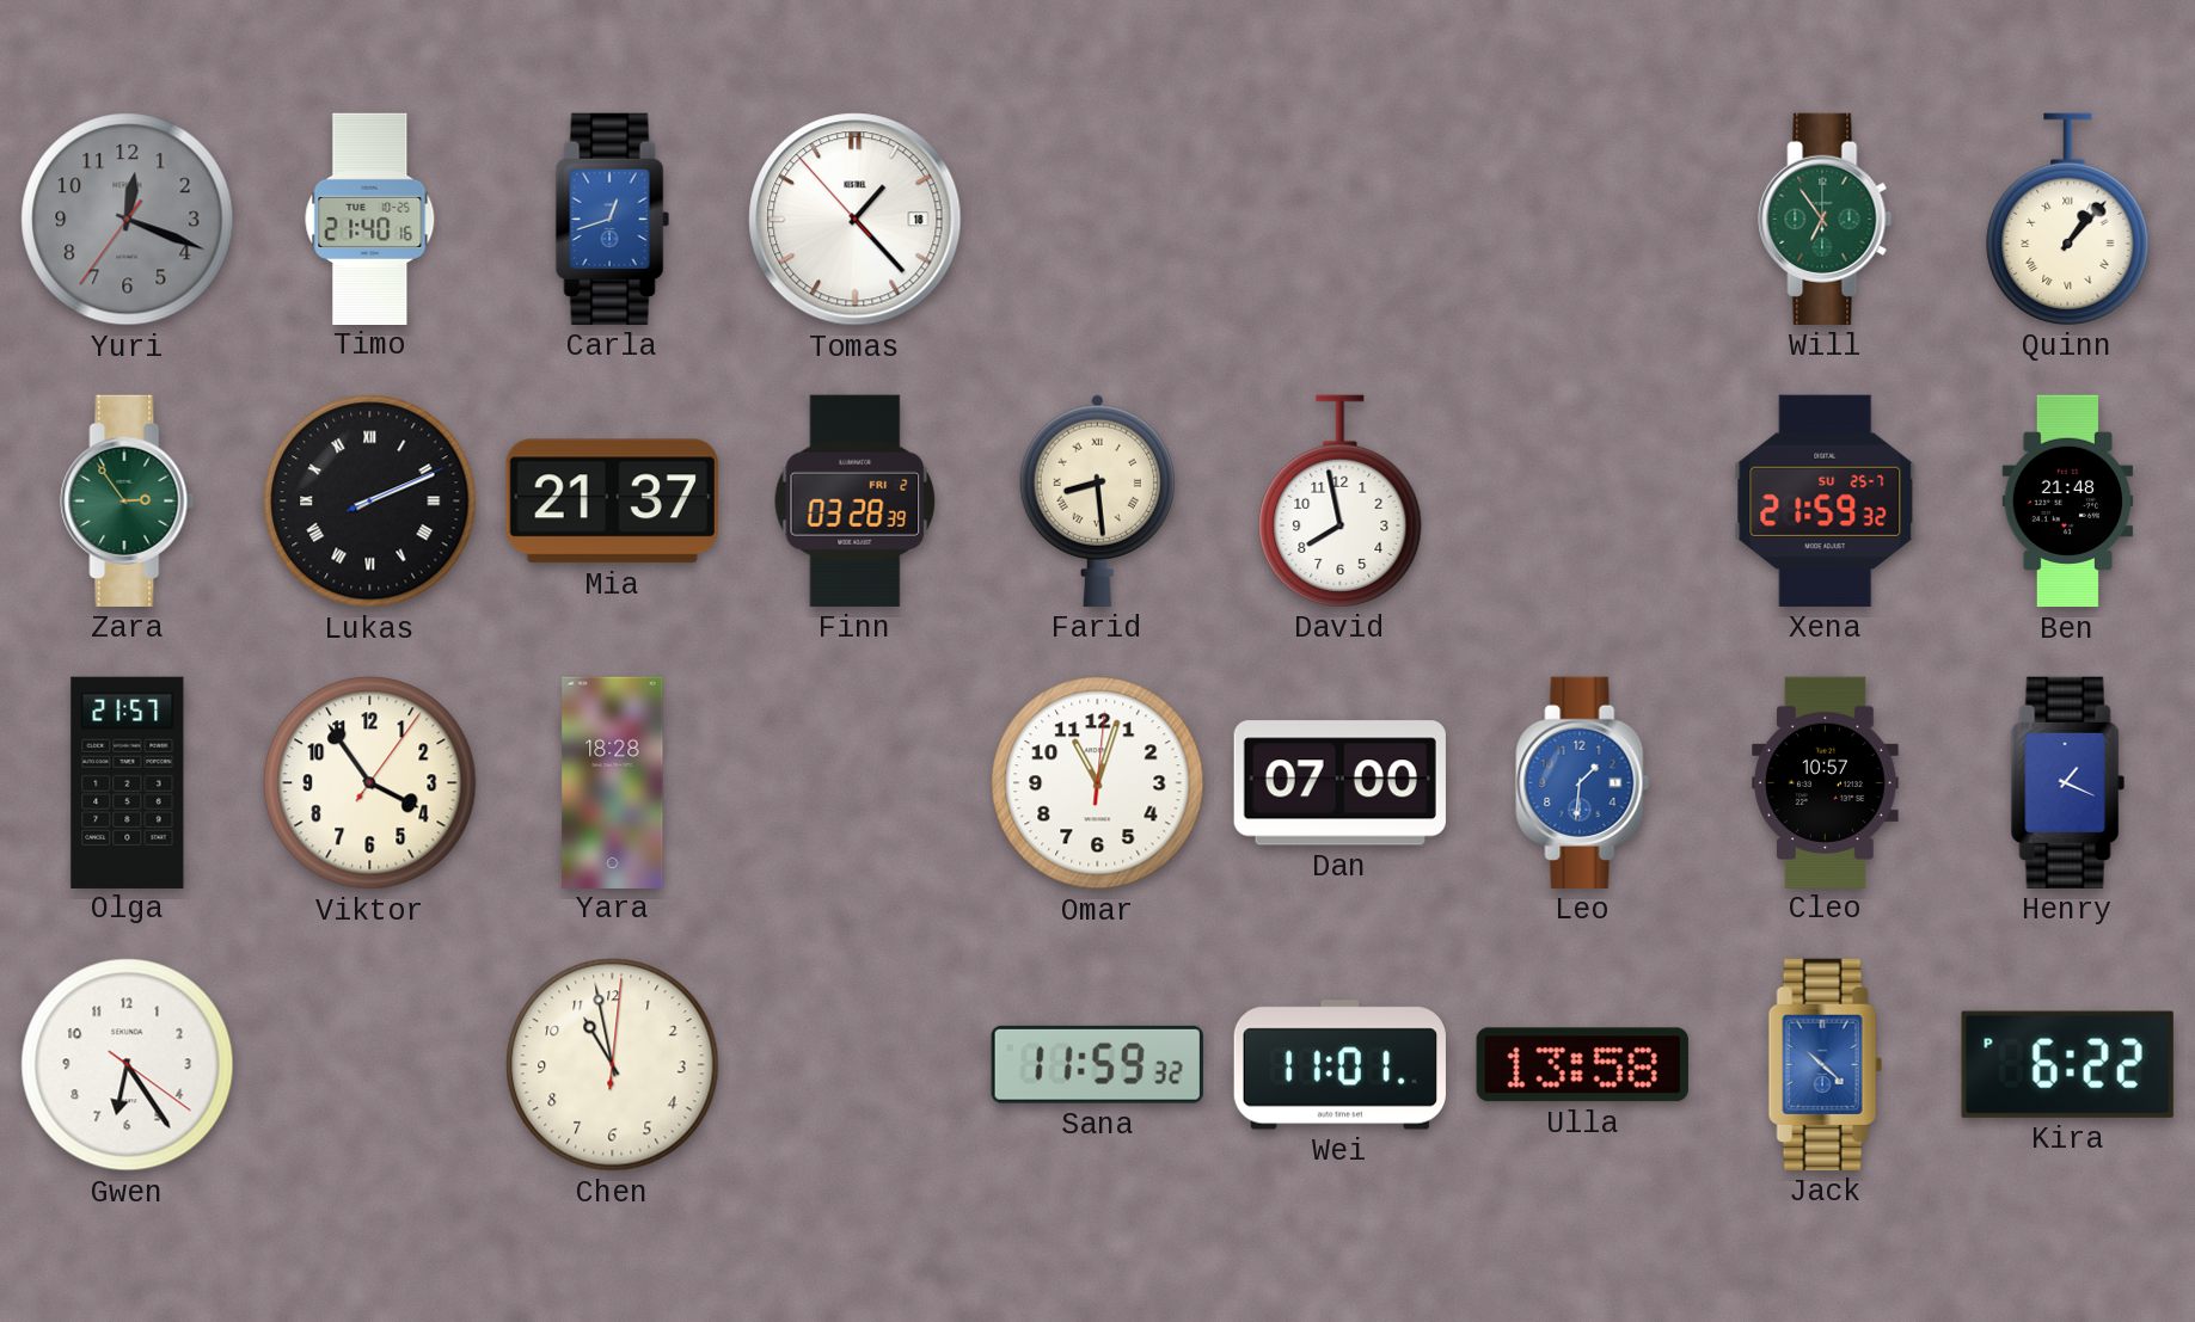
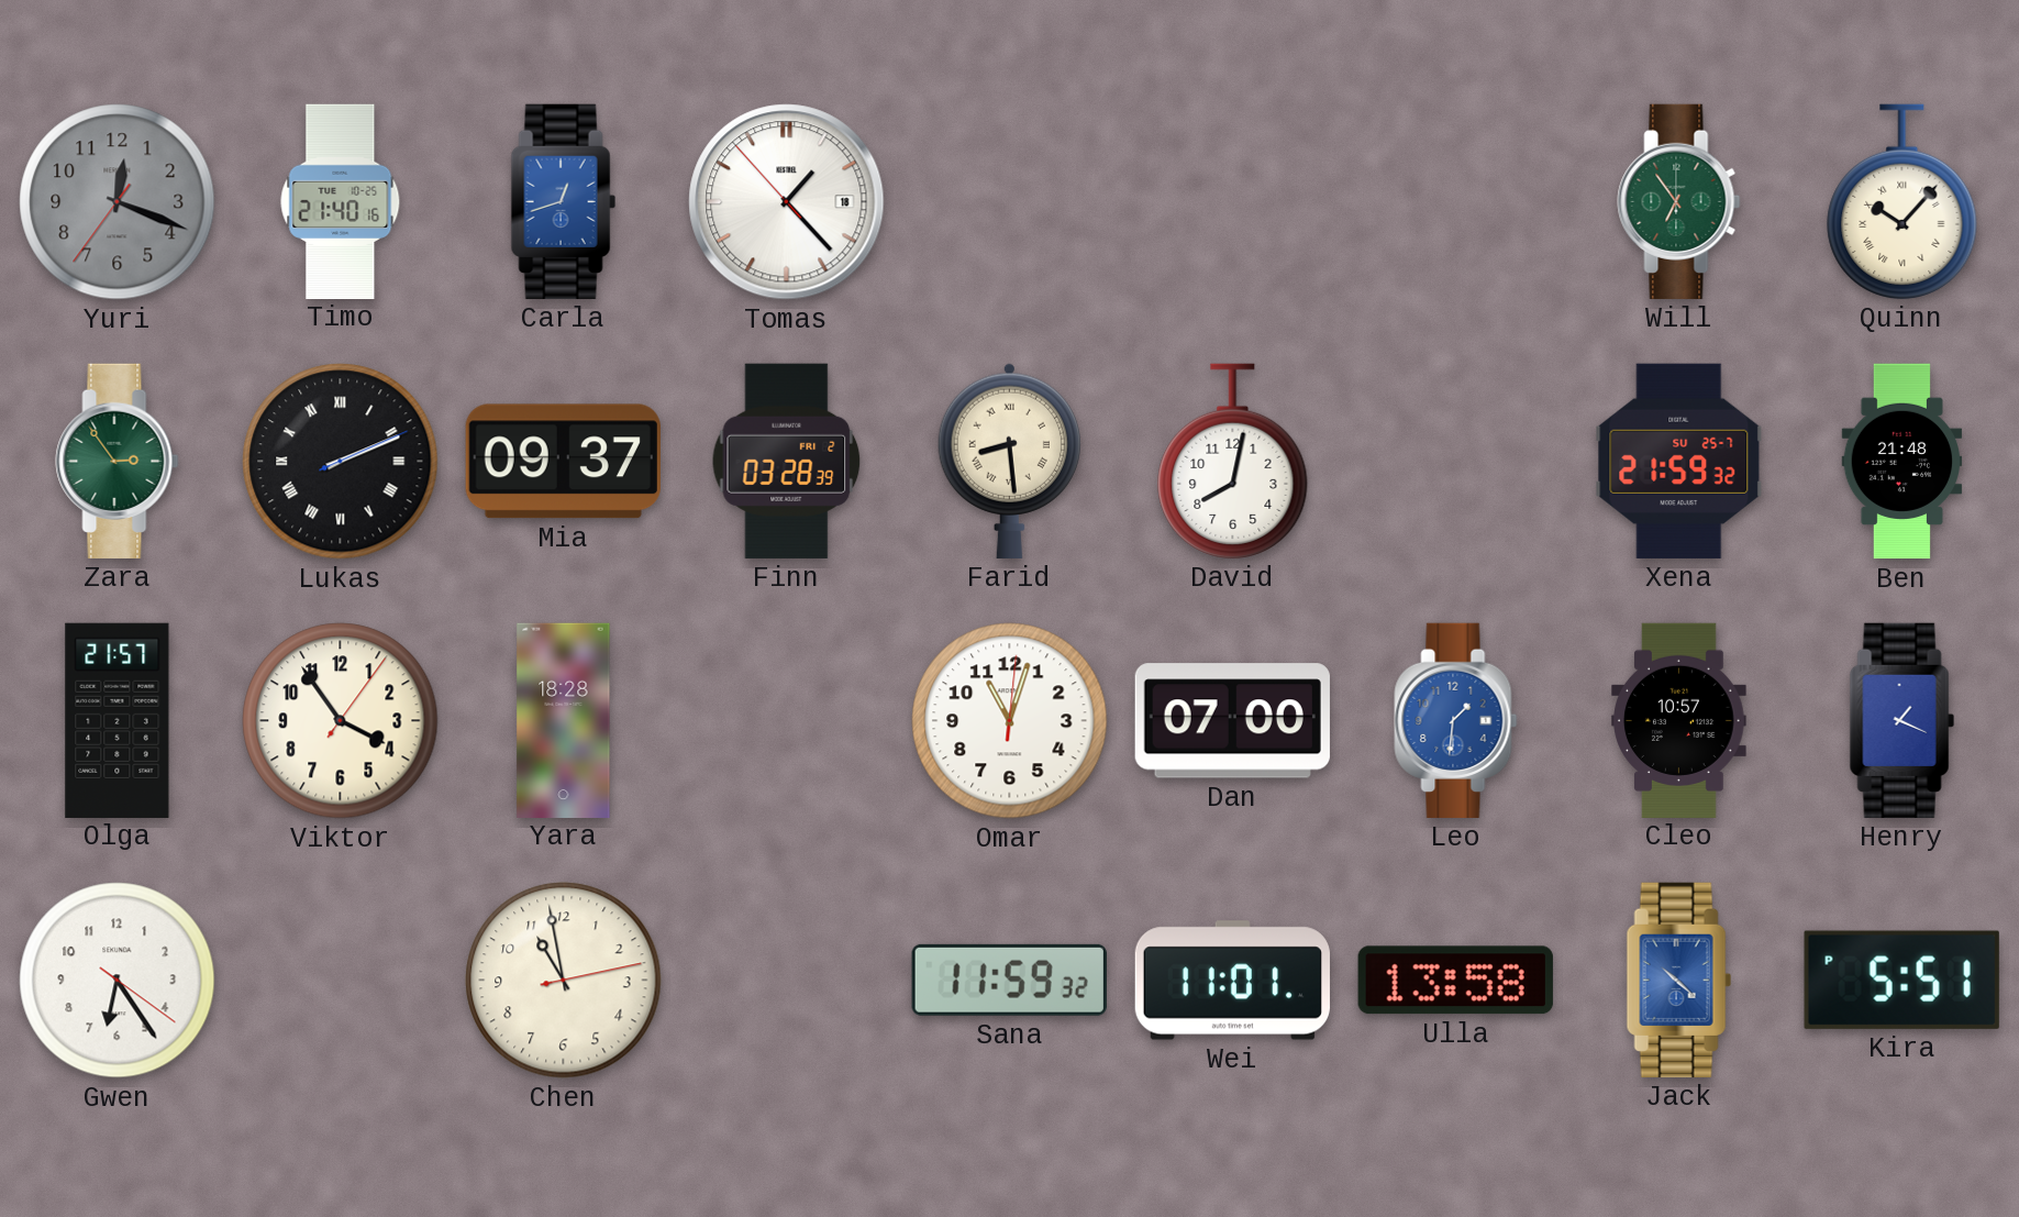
Quinn: 1:07 -> 10:07 (1902, 201)
Mia: 21:37 -> 09:37 (563, 462)
David: 7:58 -> 8:02 (1233, 461)
Chen: 10:58:01 -> 10:58:13 (564, 981)
Kira: 6:22 -> 5:51 (1901, 980)
